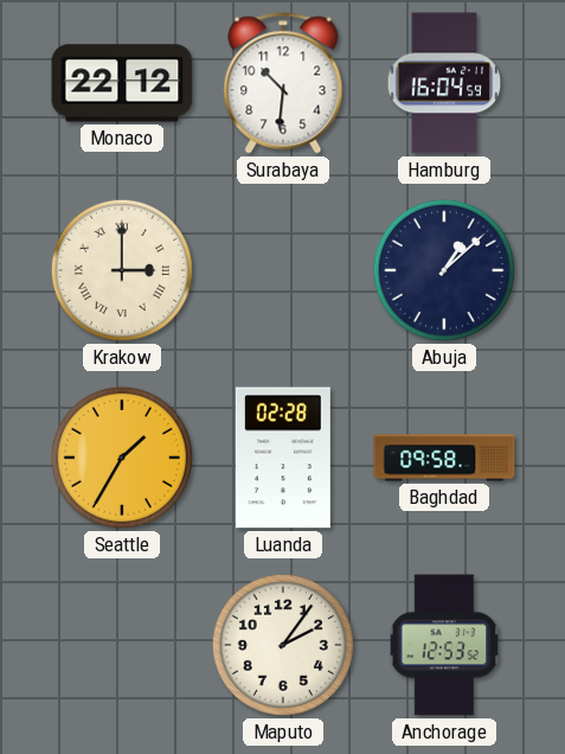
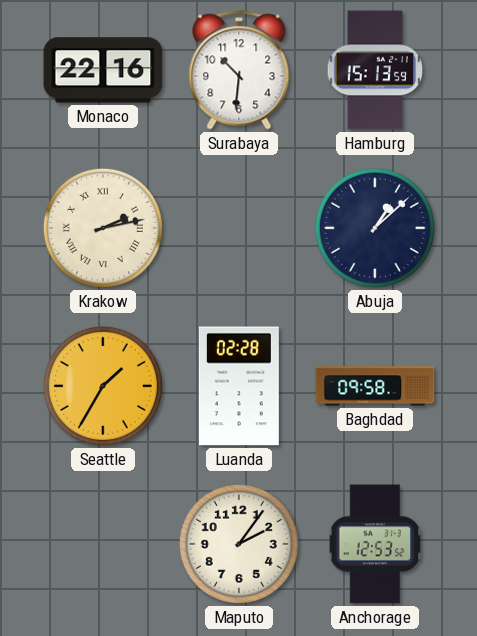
Monaco: 22:12 -> 22:16 (103, 70)
Hamburg: 16:04 -> 15:13 (375, 70)
Krakow: 3:00 -> 2:13 (103, 228)
